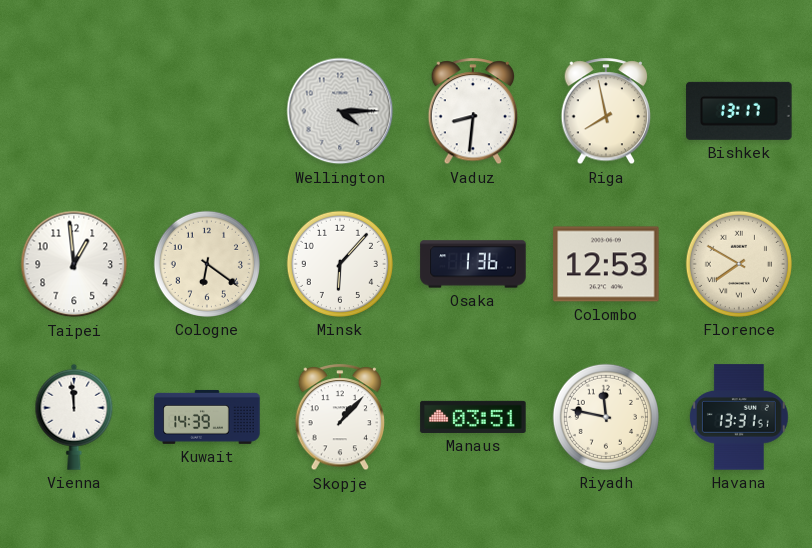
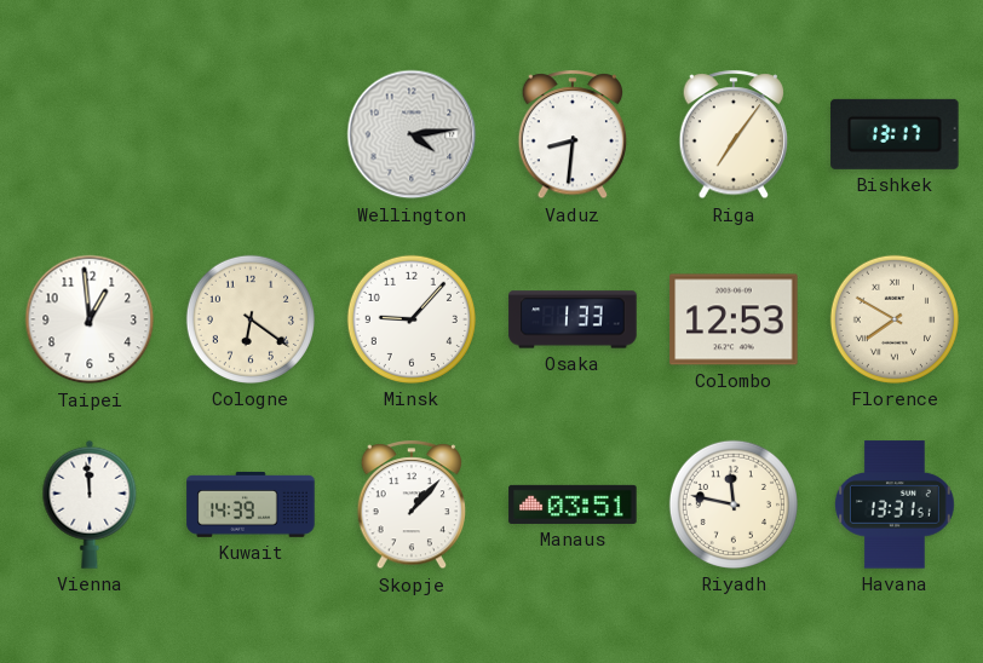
Wellington: 4:15 -> 4:14 (412, 134)
Riga: 7:58 -> 7:06 (734, 136)
Minsk: 6:07 -> 9:07 (412, 319)
Osaka: 1:36 -> 1:33 (573, 319)
